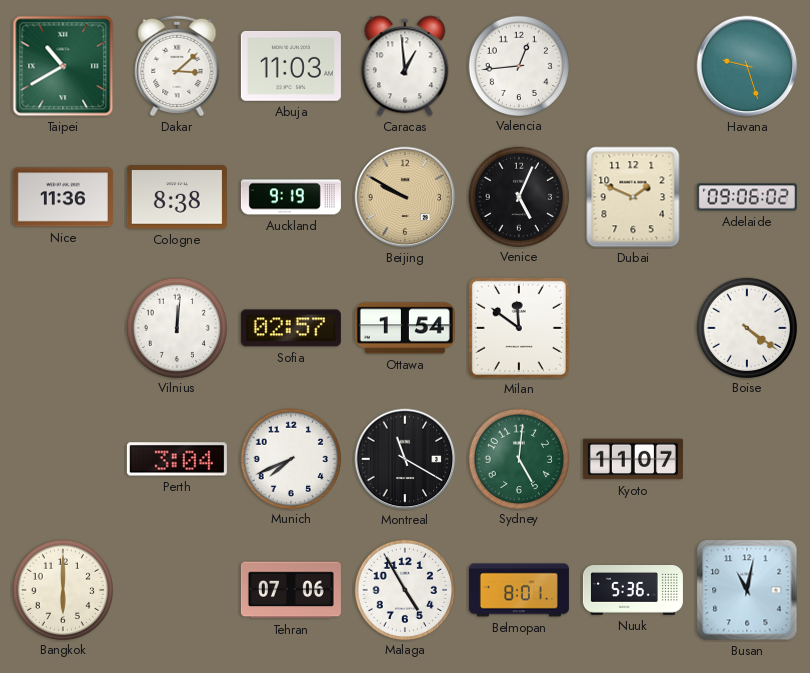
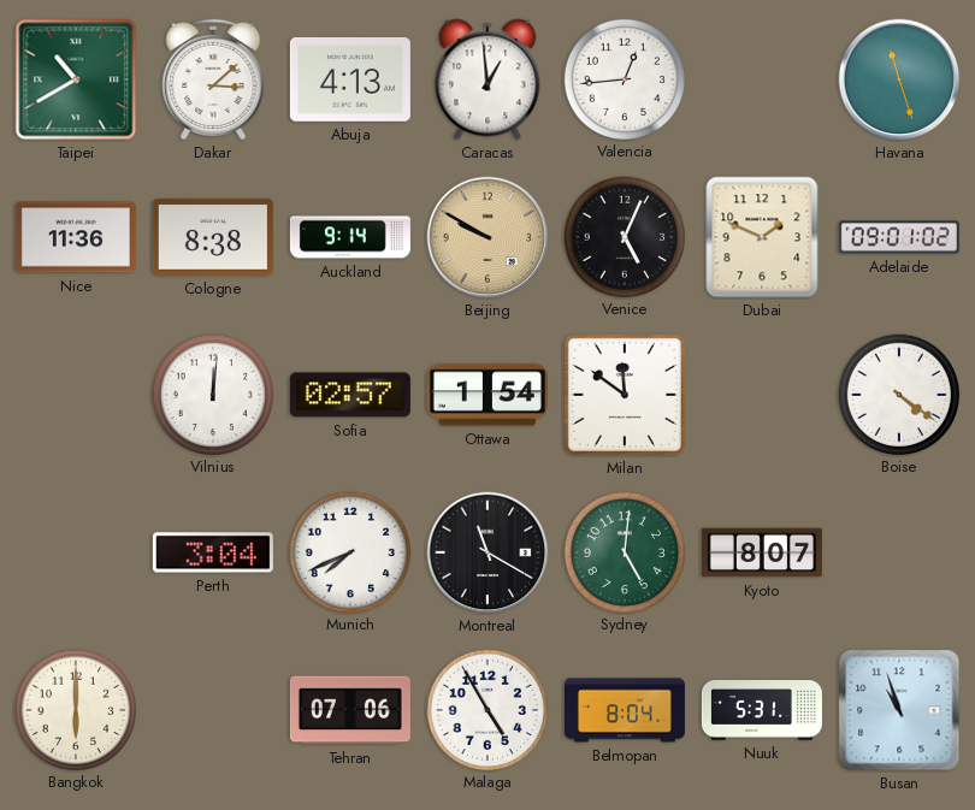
Abuja: 11:03 -> 4:13 (350, 79)
Havana: 9:27 -> 11:27 (899, 79)
Auckland: 9:19 -> 9:14 (350, 237)
Adelaide: 09:06 -> 09:01 (899, 237)
Kyoto: 11:07 -> 8:07 (762, 552)
Belmopan: 8:01 -> 8:04 (625, 710)
Nuuk: 5:36 -> 5:31 (762, 711)
Busan: 11:02 -> 10:57 (899, 710)
